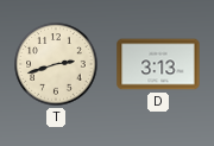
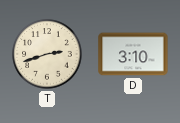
D: 3:13 -> 3:10 (133, 54)
